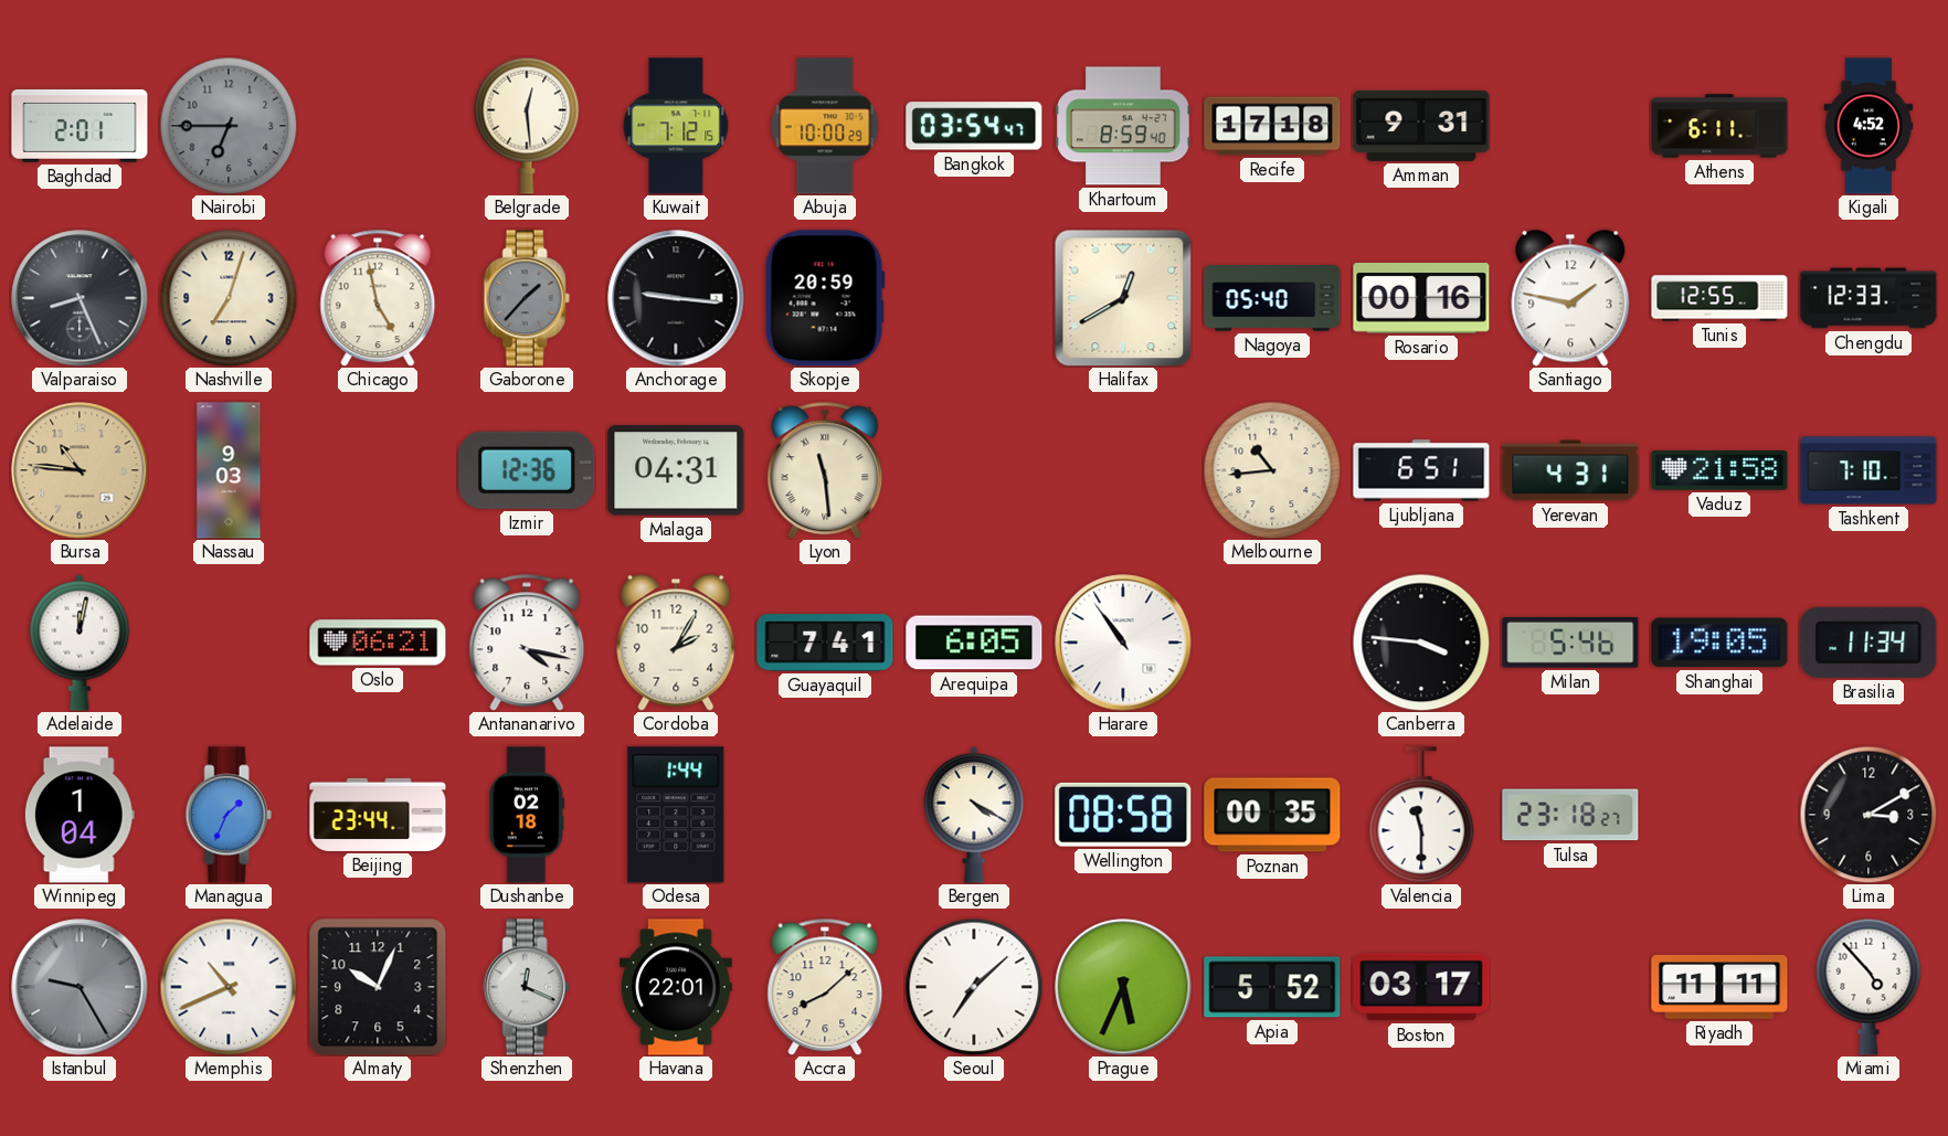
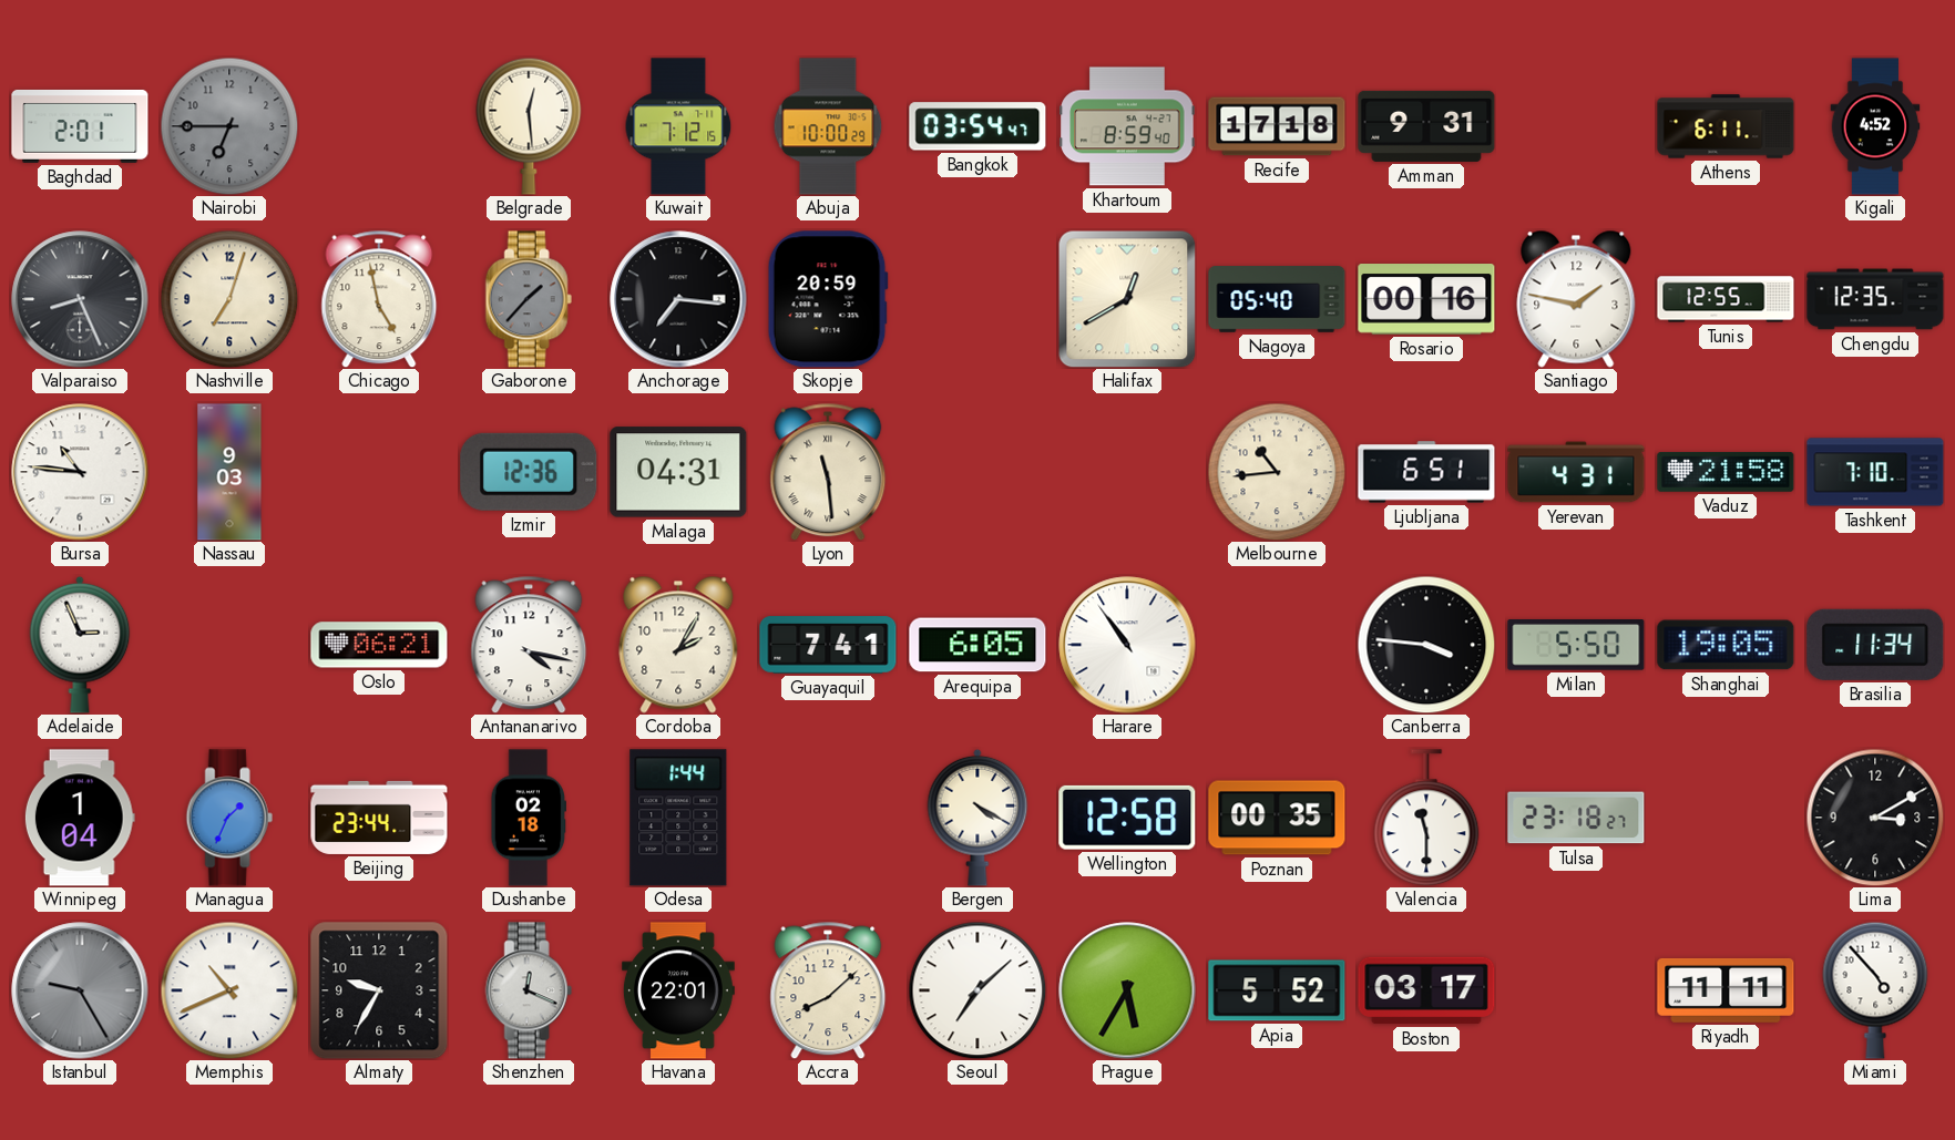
Anchorage: 9:16 -> 7:16 (678, 299)
Chengdu: 12:33 -> 12:35 (1875, 299)
Bursa dial: champagne -> white (80, 472)
Adelaide: 12:02 -> 2:56 (80, 645)
Milan: 5:46 -> 5:50 (1576, 646)
Wellington: 08:58 -> 12:58 (1127, 818)
Almaty: 10:04 -> 9:35 (379, 990)
Prague: 5:34 -> 5:35 (1127, 990)
